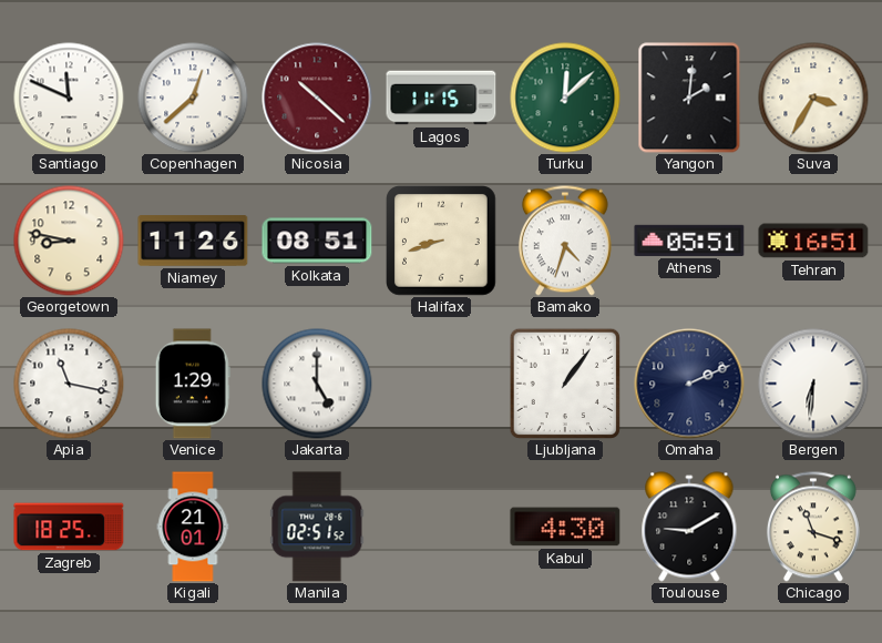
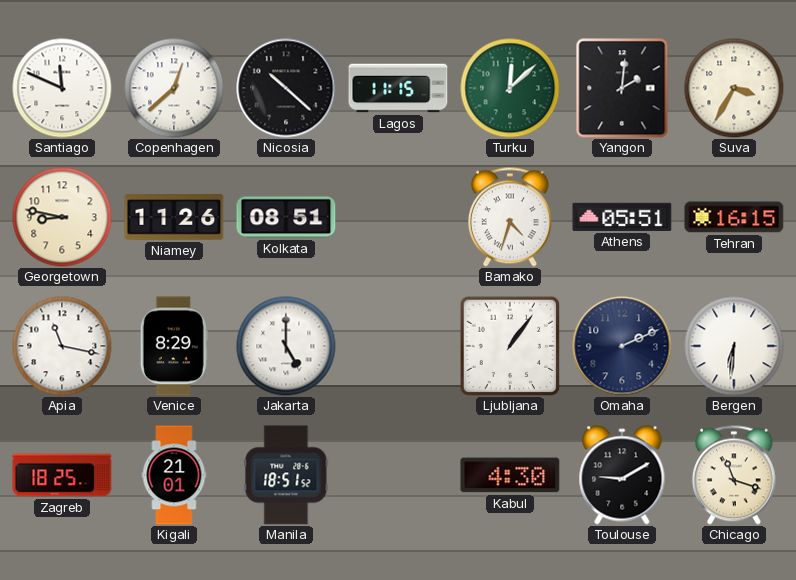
Nicosia dial: burgundy -> black (286, 88)
Halifax: 8:42 -> none (442, 242)
Tehran: 16:51 -> 16:15 (734, 217)
Venice: 1:29 -> 8:29 (174, 346)
Manila: 02:51 -> 18:51 (286, 475)
